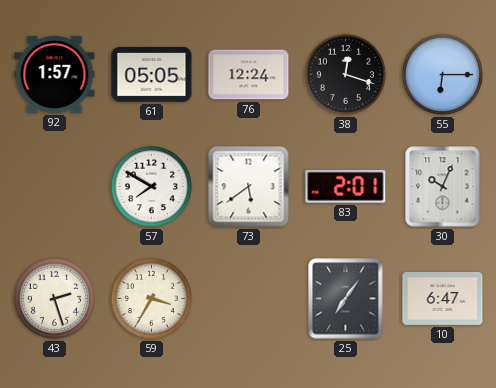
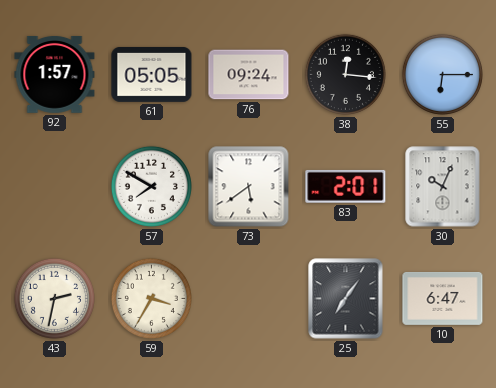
76: 12:24 -> 09:24 (249, 75)
38: 12:18 -> 12:16 (345, 74)
43: 2:27 -> 2:32 (54, 298)
